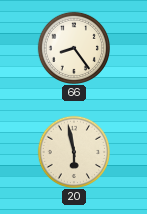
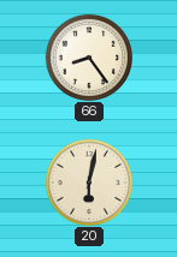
20: 5:58 -> 6:02 (88, 181)
